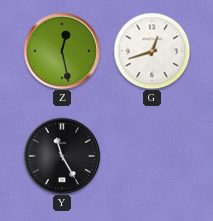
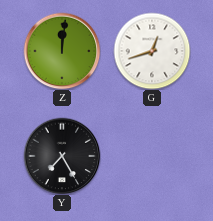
Z: 12:28 -> 12:01 (62, 51)
Y: 11:25 -> 7:25 (62, 156)
